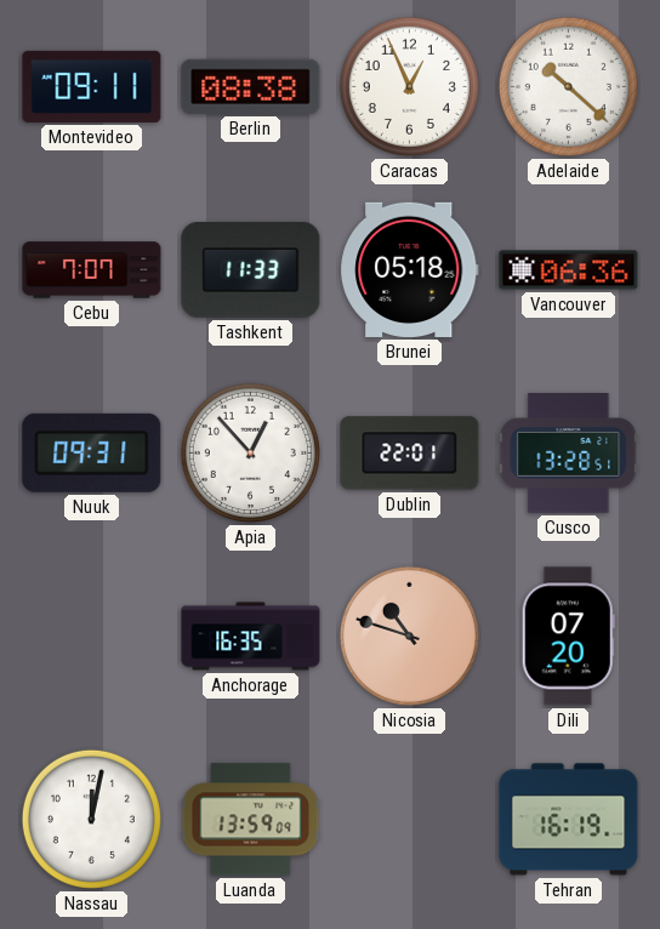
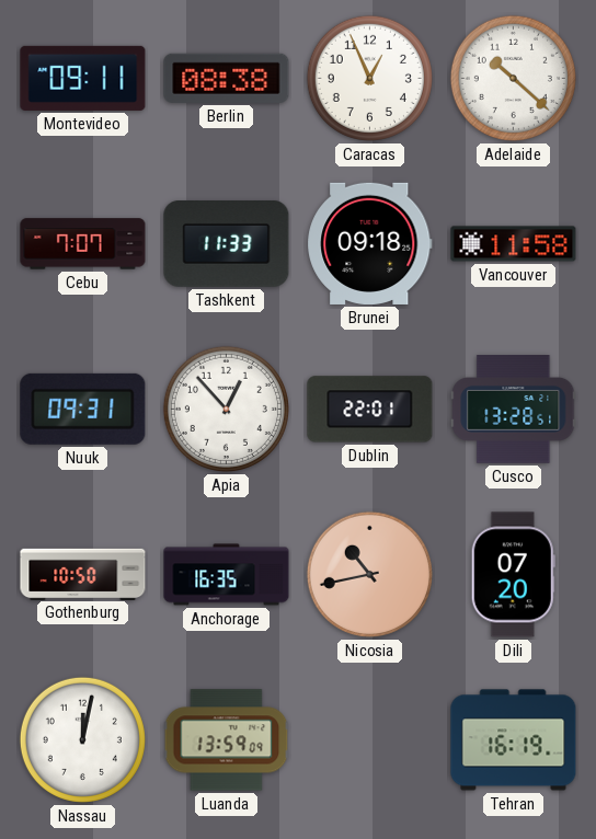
Brunei: 05:18 -> 09:18 (370, 243)
Vancouver: 06:36 -> 11:58 (514, 244)
Gothenburg: none -> 10:50 (83, 574)
Nicosia: 10:48 -> 10:43 (369, 574)
